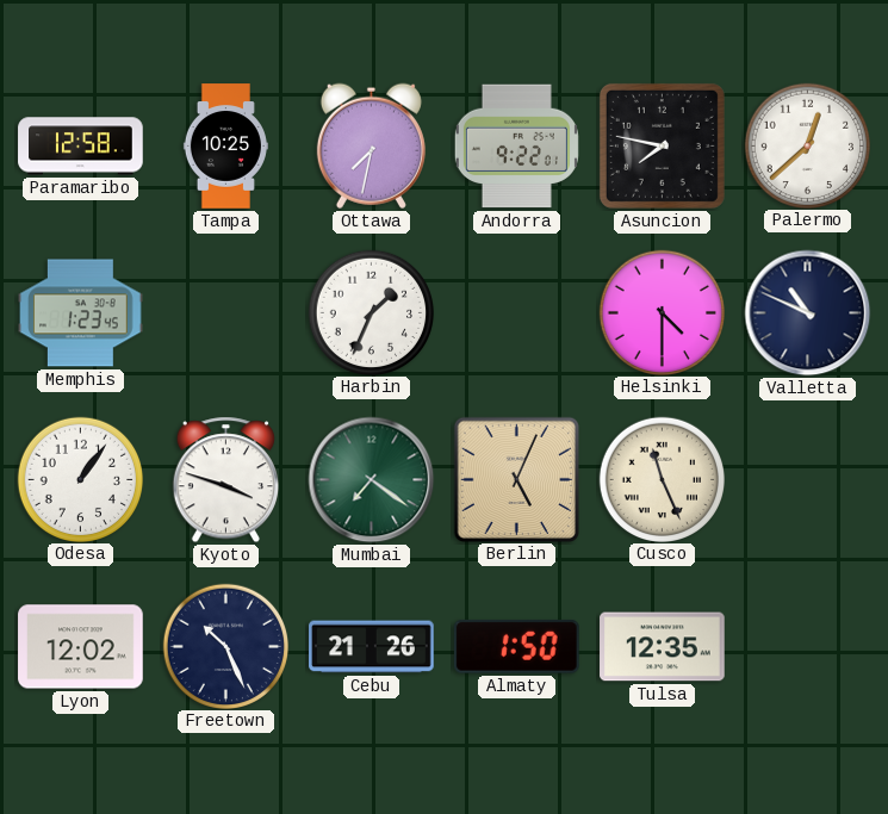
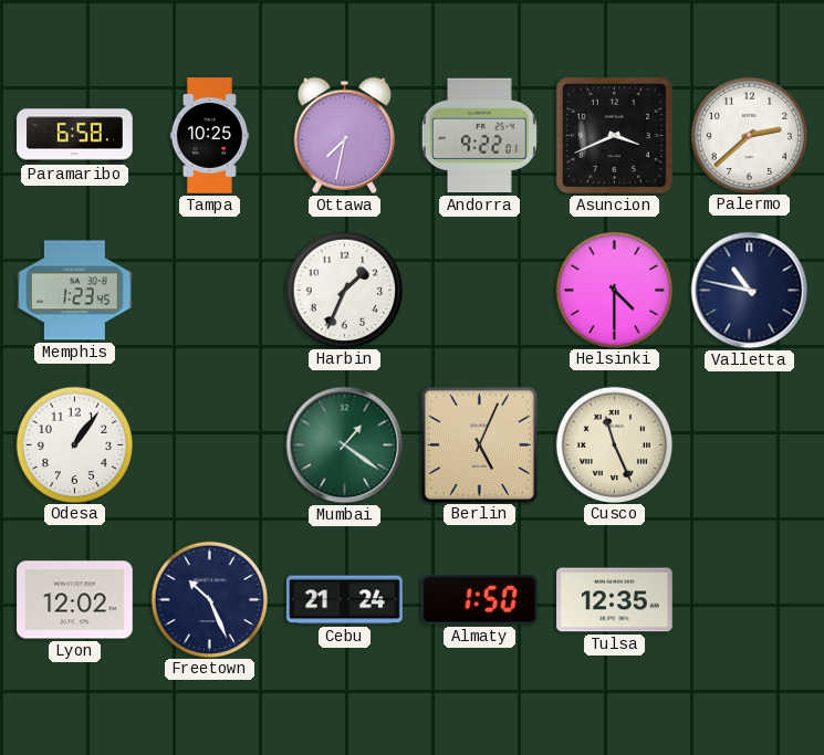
Paramaribo: 12:58 -> 6:58 (75, 136)
Asuncion: 7:47 -> 3:41 (614, 135)
Palermo: 12:38 -> 2:38 (749, 135)
Valletta: 10:49 -> 10:47 (750, 291)
Kyoto: 3:48 -> none (225, 480)
Mumbai: 7:21 -> 1:21 (345, 445)
Cebu: 21:26 -> 21:24 (345, 600)
